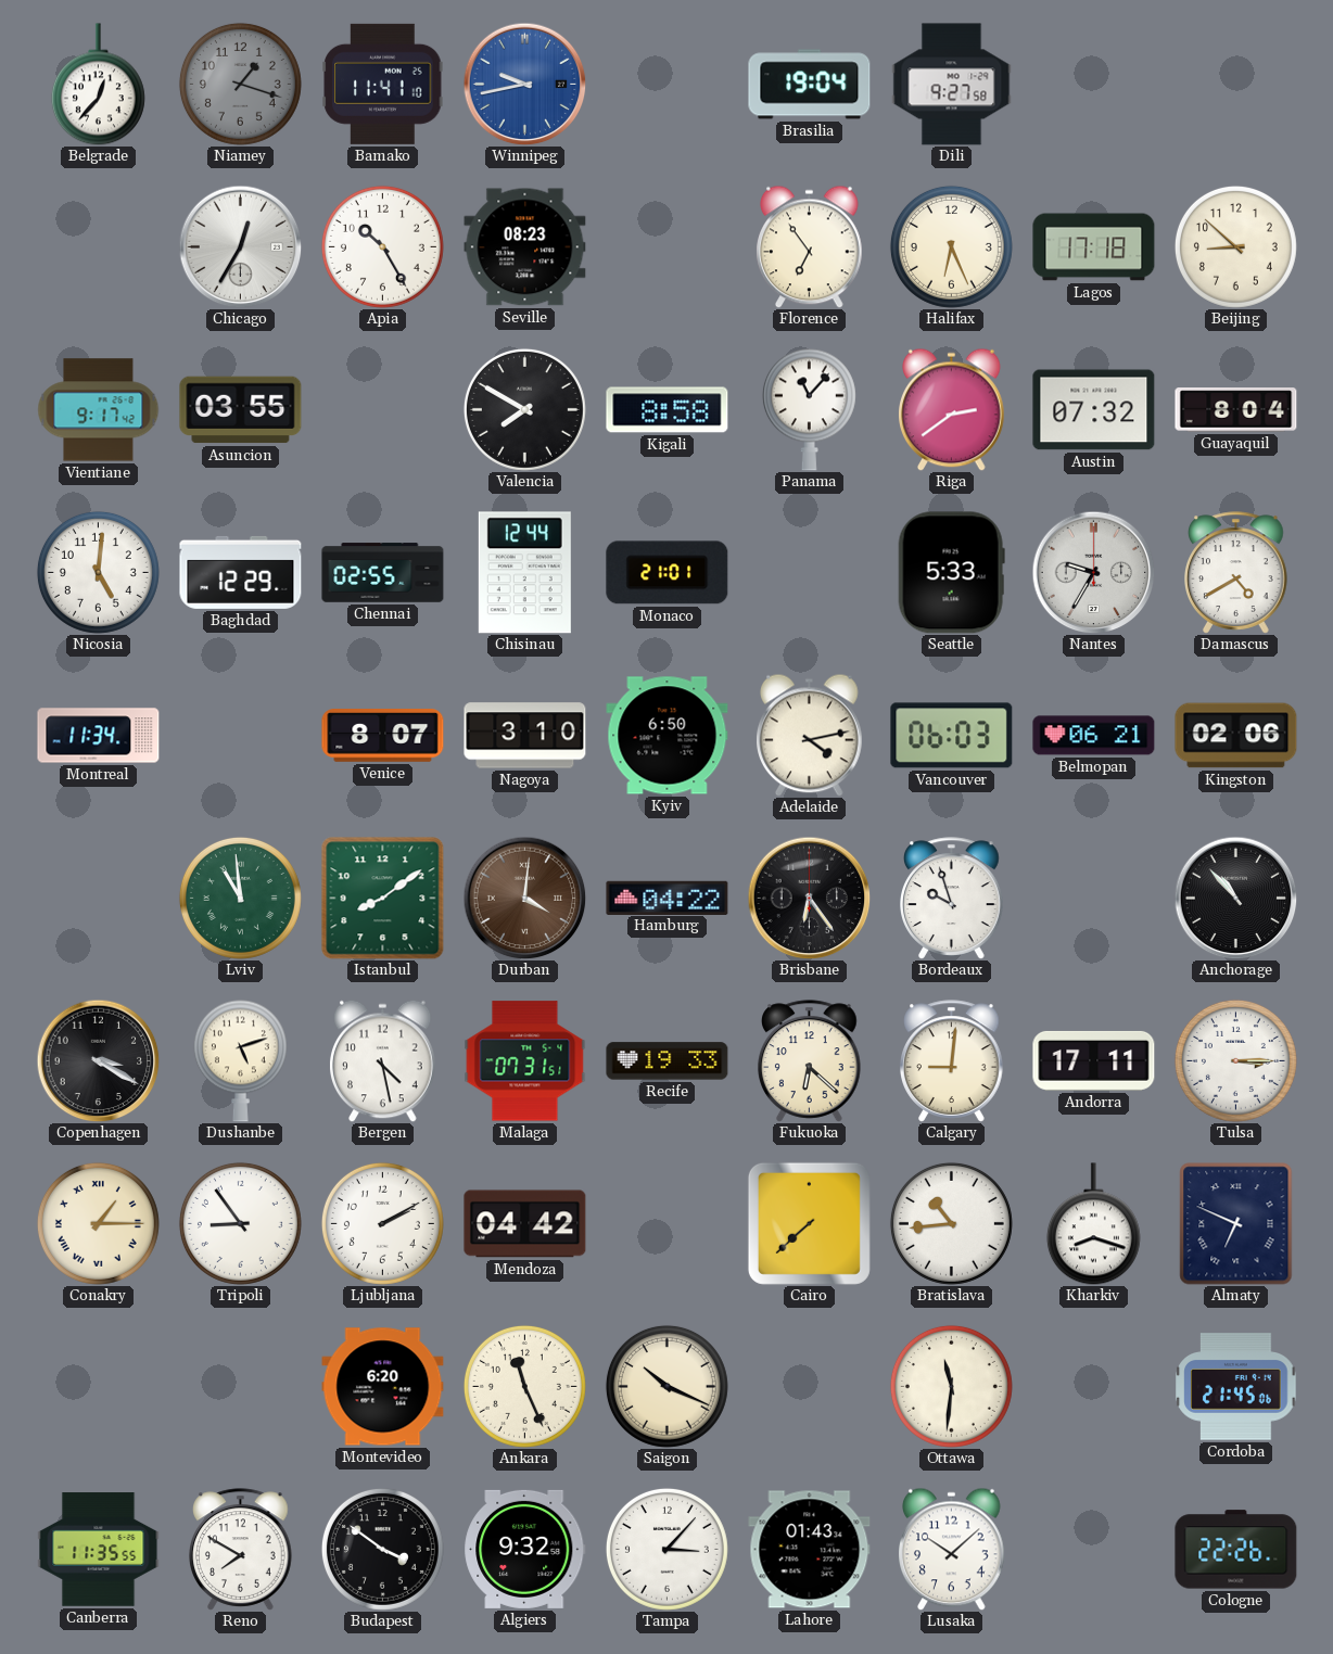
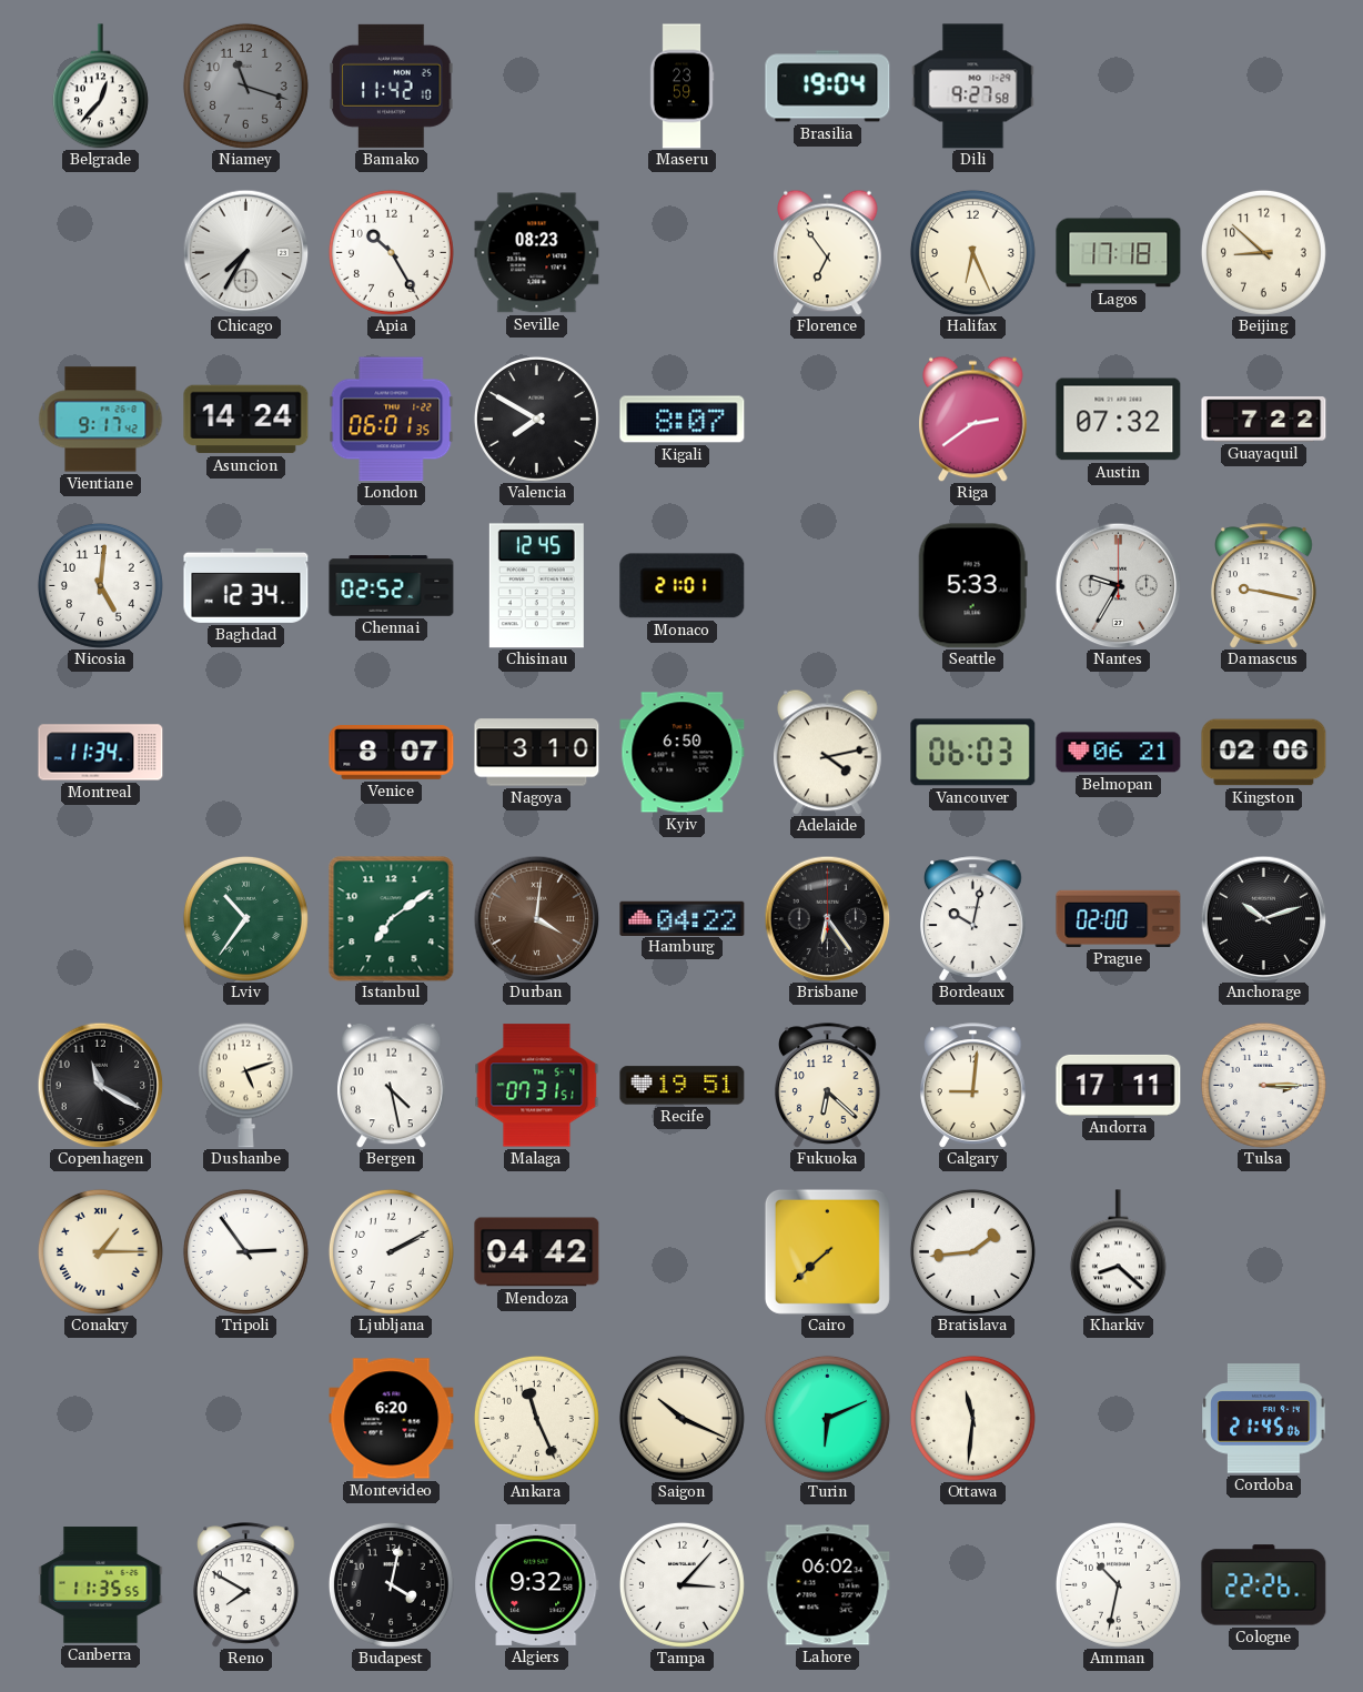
Niamey: 1:18 -> 11:18 (245, 85)
Bamako: 11:41 -> 11:42 (392, 85)
Winnipeg: 9:43 -> none (524, 84)
Maseru: none -> 23:59 (681, 87)
Chicago: 12:35 -> 7:35 (245, 252)
Asuncion: 03:55 -> 14:24 (246, 420)
London: none -> 06:01 (392, 420)
Kigali: 8:58 -> 8:07 (683, 420)
Panama: 11:07 -> none (809, 409)
Guayaquil: 8:04 -> 7:22 (1264, 420)
Baghdad: 12:29 -> 12:34 (246, 585)
Chennai: 02:55 -> 02:52 (392, 586)
Chisinau: 12:44 -> 12:45 (536, 586)
Damascus: 4:40 -> 9:17 (1264, 586)
Lviv: 10:59 -> 10:36 (245, 918)
Istanbul: 8:09 -> 7:09 (392, 919)
Bordeaux: 9:57 -> 10:02 (973, 919)
Prague: none -> 02:00 (1119, 918)
Anchorage: 10:53 -> 10:12 (1263, 918)
Copenhagen: 3:20 -> 11:20 (100, 1085)
Recife: 19:33 -> 19:51 (683, 1086)
Tripoli: 8:54 -> 2:54 (245, 1251)
Bratislava: 10:44 -> 1:44 (972, 1251)
Kharkiv: 8:18 -> 8:22 (1118, 1252)
Almaty: 6:49 -> none (1236, 1224)
Turin: none -> 6:11 (827, 1418)
Budapest: 3:51 -> 4:02 (391, 1584)
Lahore: 01:43 -> 06:02 (828, 1585)
Lusaka: 10:08 -> none (952, 1549)
Amman: none -> 10:32 (1118, 1584)
